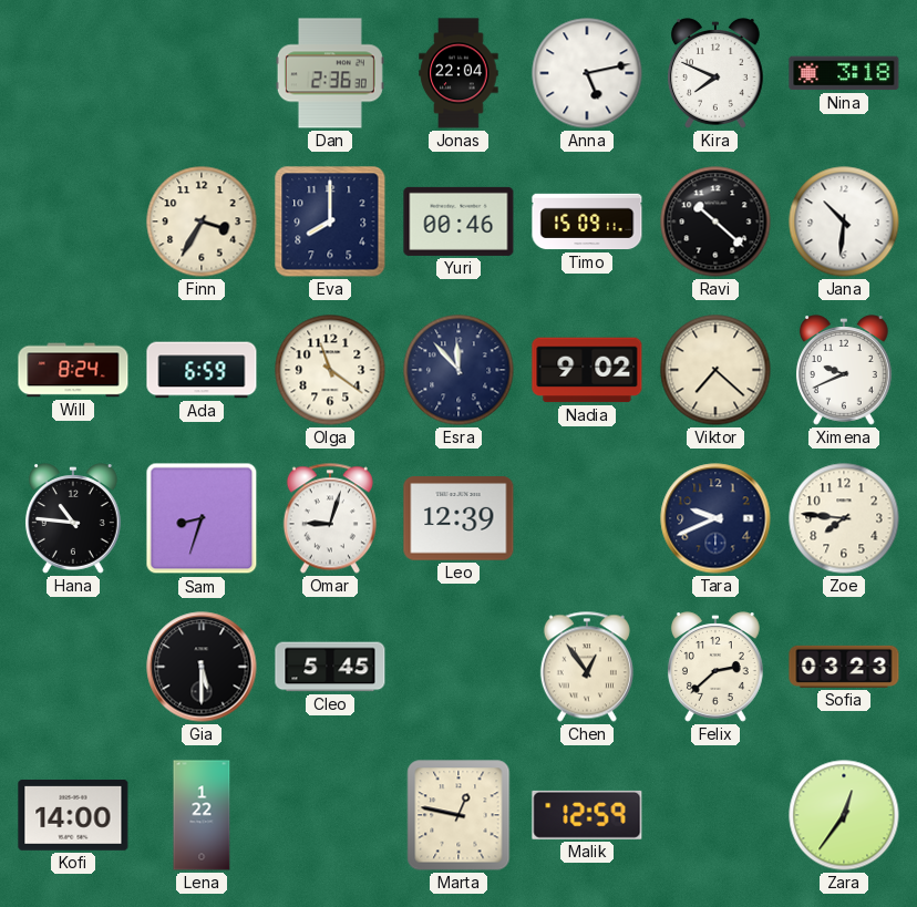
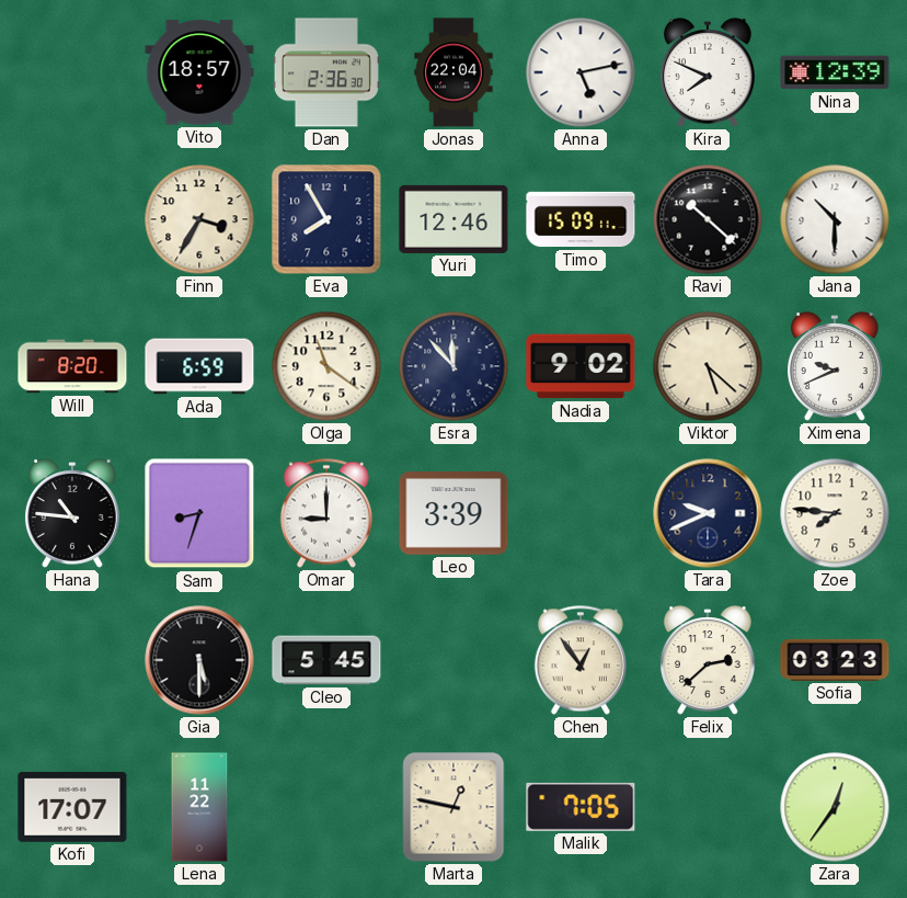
Vito: none -> 18:57 (199, 72)
Nina: 3:18 -> 12:39 (835, 72)
Eva: 8:00 -> 7:55 (326, 219)
Yuri: 00:46 -> 12:46 (453, 219)
Jana: 10:31 -> 10:30 (835, 219)
Will: 8:24 -> 8:20 (72, 366)
Viktor: 7:22 -> 5:22 (708, 366)
Omar: 9:03 -> 9:00 (326, 513)
Leo: 12:39 -> 3:39 (453, 513)
Kofi: 14:00 -> 17:07 (72, 808)
Lena: 1:22 -> 11:22 (199, 807)
Malik: 12:59 -> 7:05 (581, 807)
